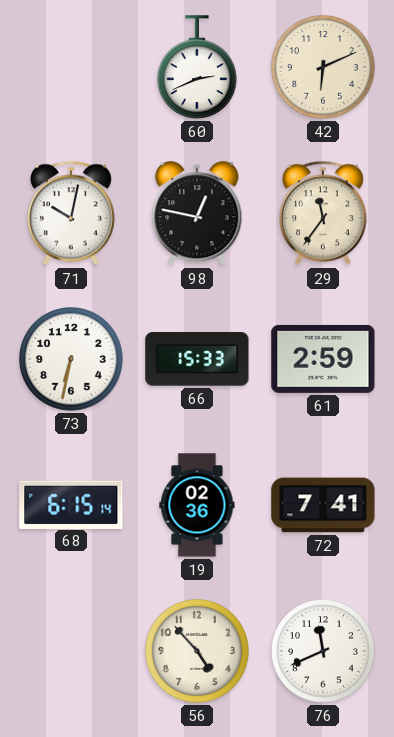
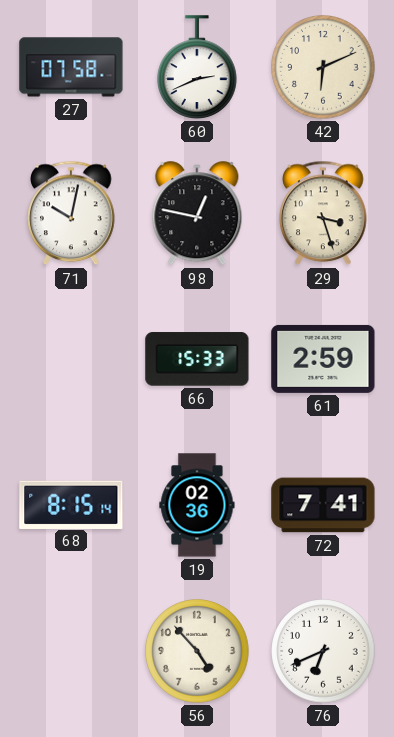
27: none -> 07:58 (71, 67)
29: 11:36 -> 3:27 (323, 213)
73: 6:32 -> none (71, 359)
68: 6:15 -> 8:15 (71, 504)
76: 11:41 -> 6:41 (323, 651)
